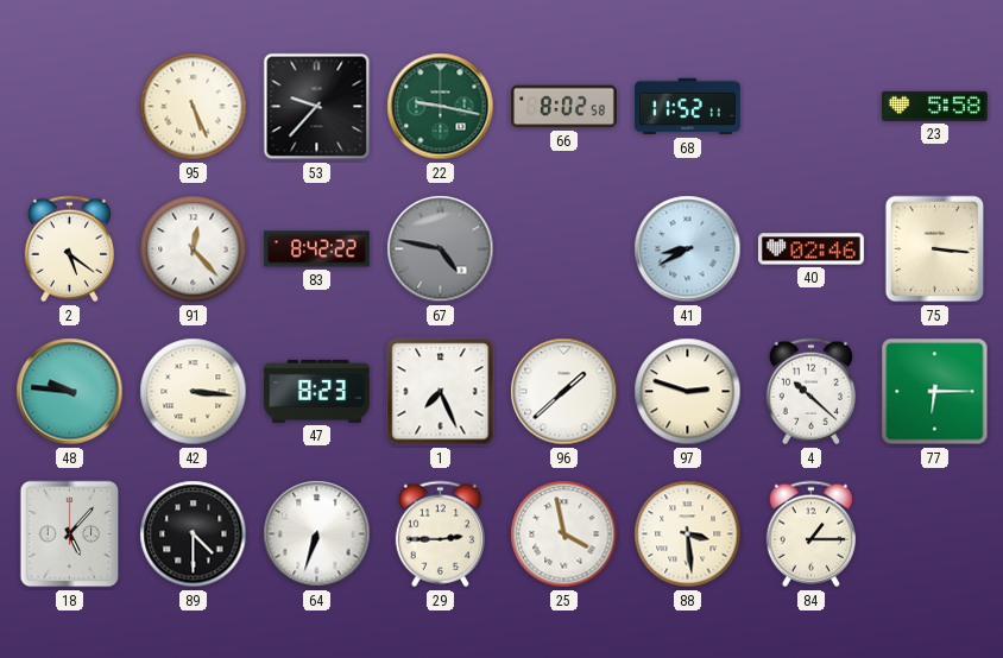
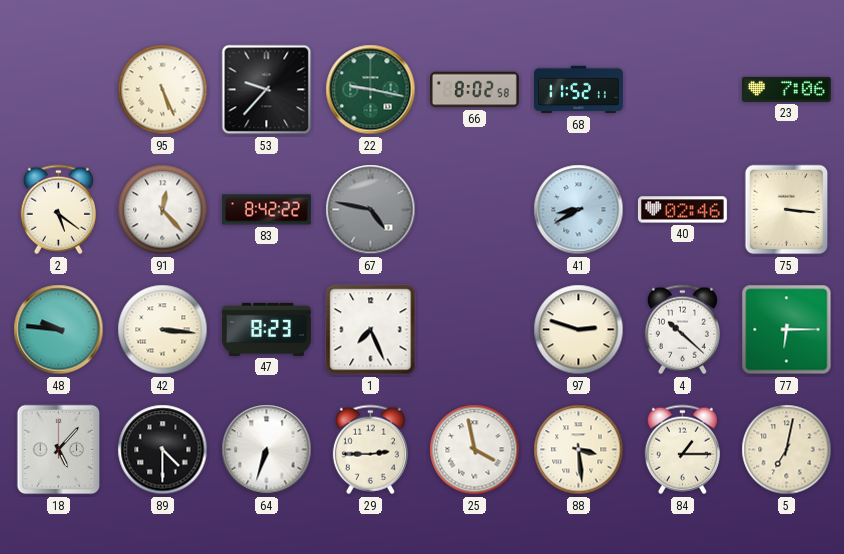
23: 5:58 -> 7:06 (787, 89)
96: 1:38 -> none (564, 392)
5: none -> 7:02 (787, 450)
